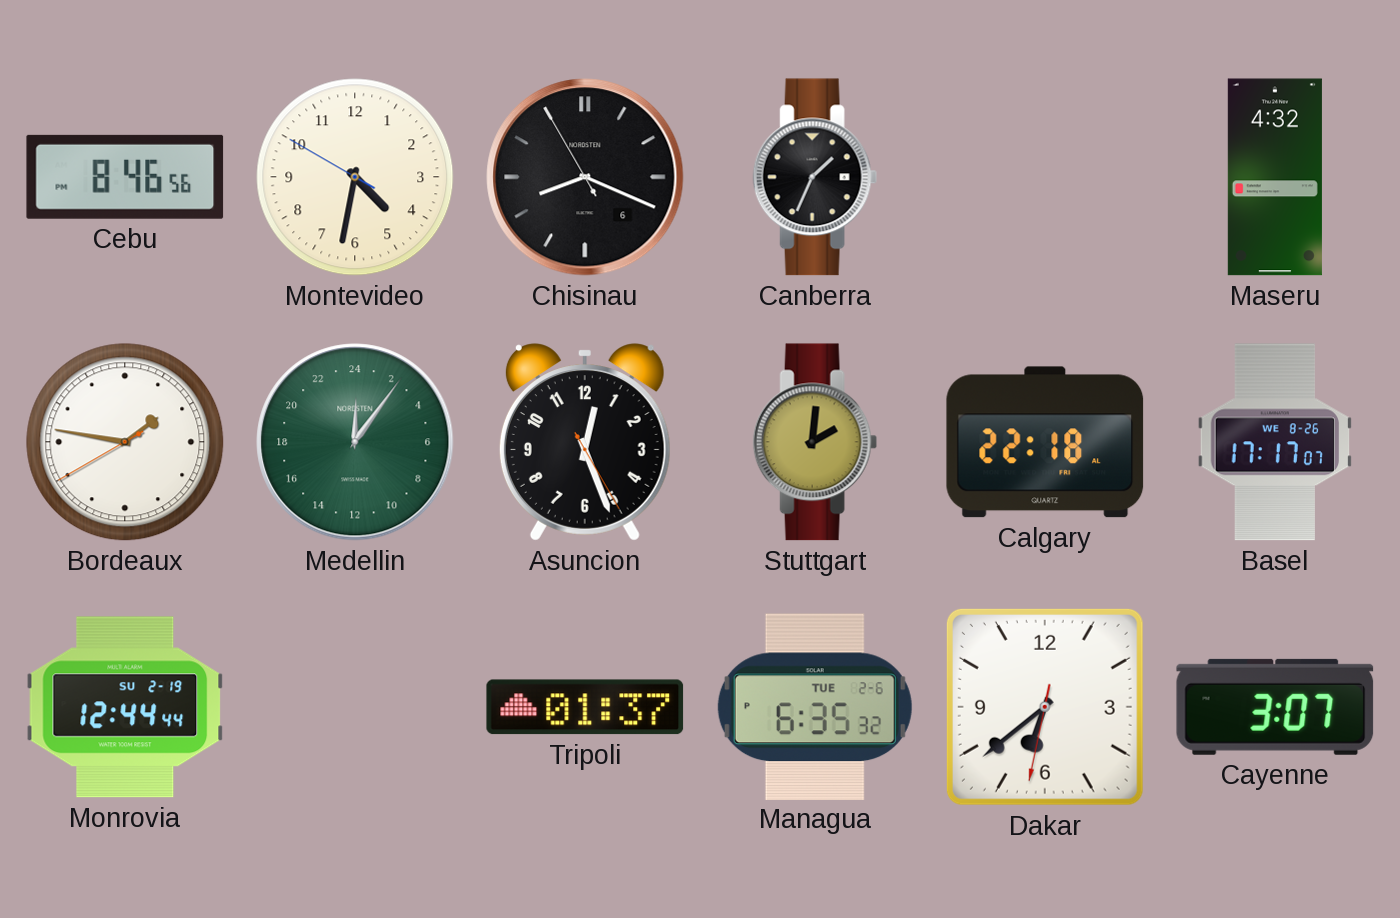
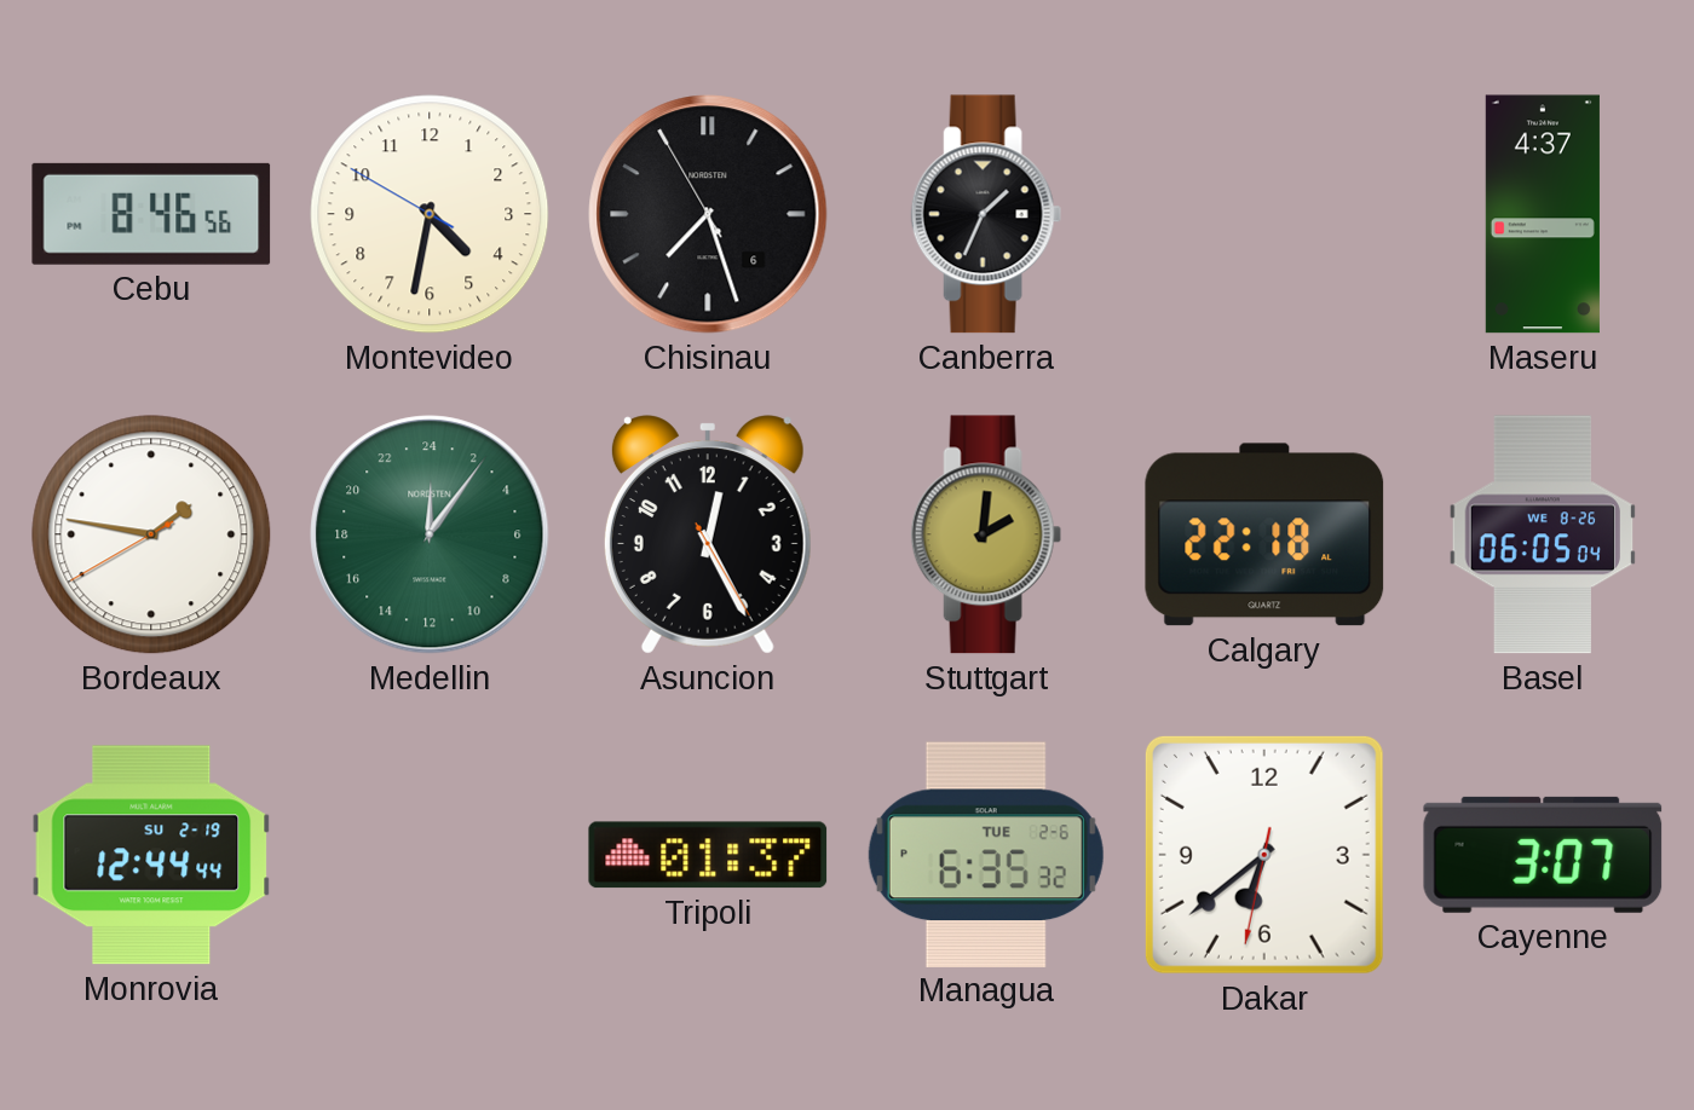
Chisinau: 8:18 -> 7:26 (708, 214)
Maseru: 4:32 -> 4:37 (1543, 214)
Asuncion: 12:26 -> 12:25 (708, 534)
Basel: 17:17 -> 06:05 (1542, 534)
